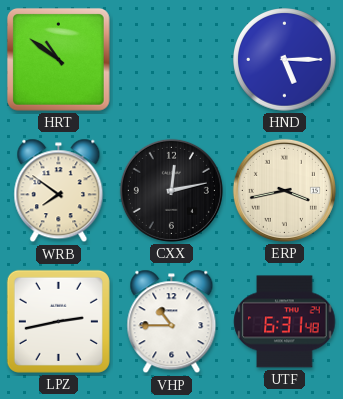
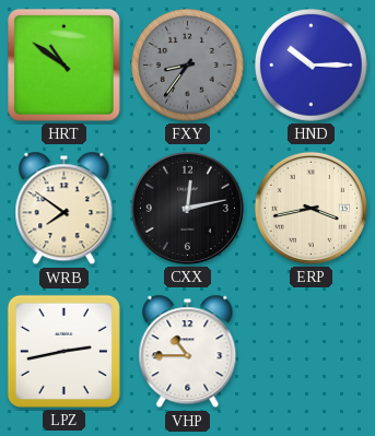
FXY: none -> 8:36 (188, 66)
HND: 5:15 -> 10:15 (312, 66)
UTF: 6:31 -> none (285, 322)
